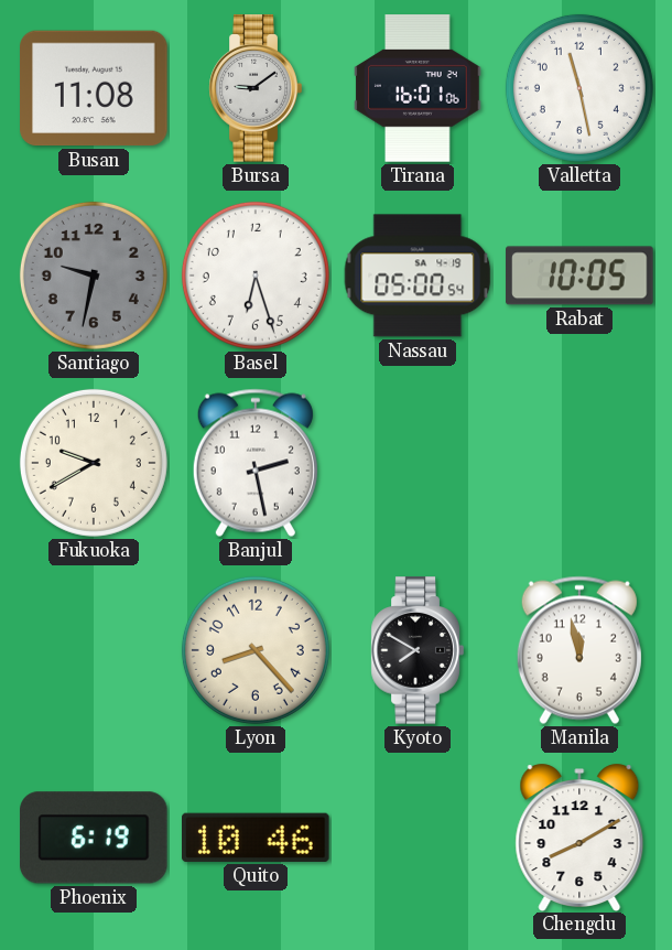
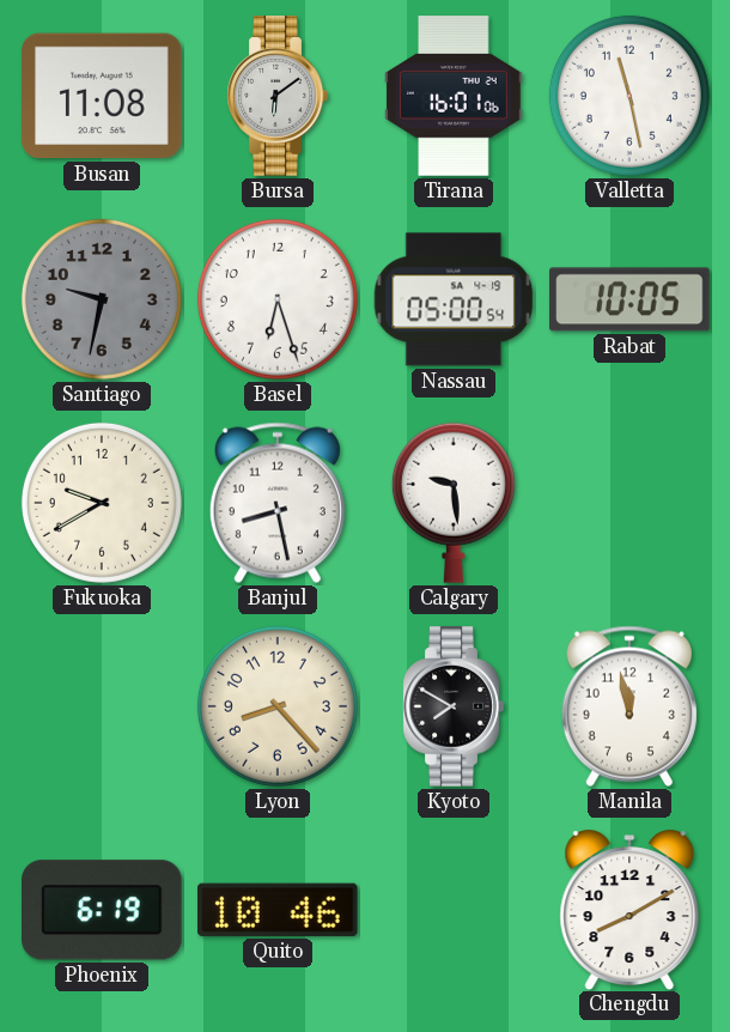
Bursa: 9:09 -> 6:09 (278, 96)
Banjul: 2:28 -> 8:28 (278, 503)
Calgary: none -> 9:29 (454, 503)
